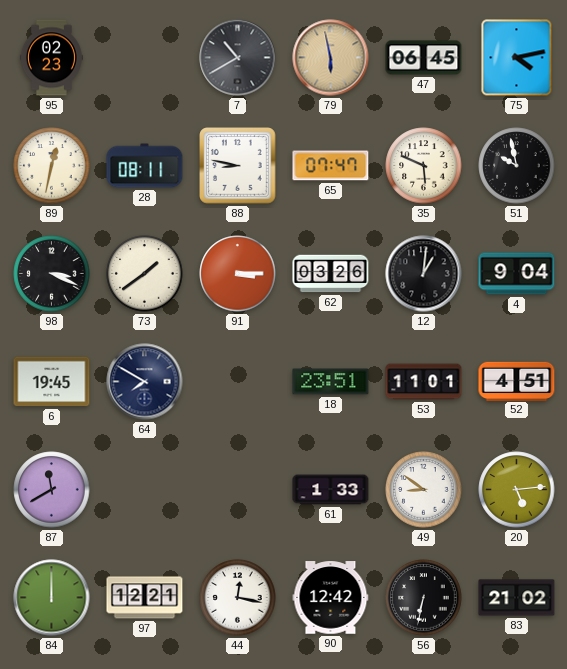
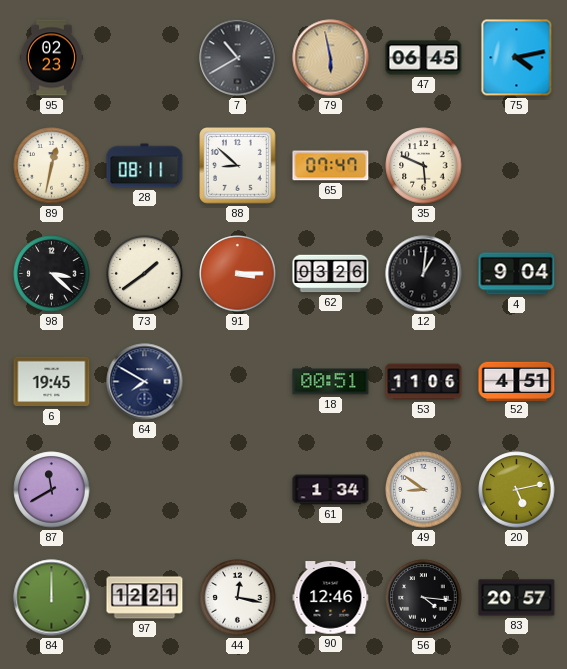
88: 8:47 -> 8:52 (238, 166)
51: 9:58 -> none (517, 166)
98: 3:19 -> 3:22 (52, 274)
18: 23:51 -> 00:51 (331, 382)
53: 11:01 -> 11:06 (424, 382)
61: 1:33 -> 1:34 (331, 490)
20: 5:14 -> 5:13 (517, 490)
90: 12:42 -> 12:46 (331, 598)
56: 6:32 -> 4:16 (424, 598)
83: 21:02 -> 20:57 (517, 598)
